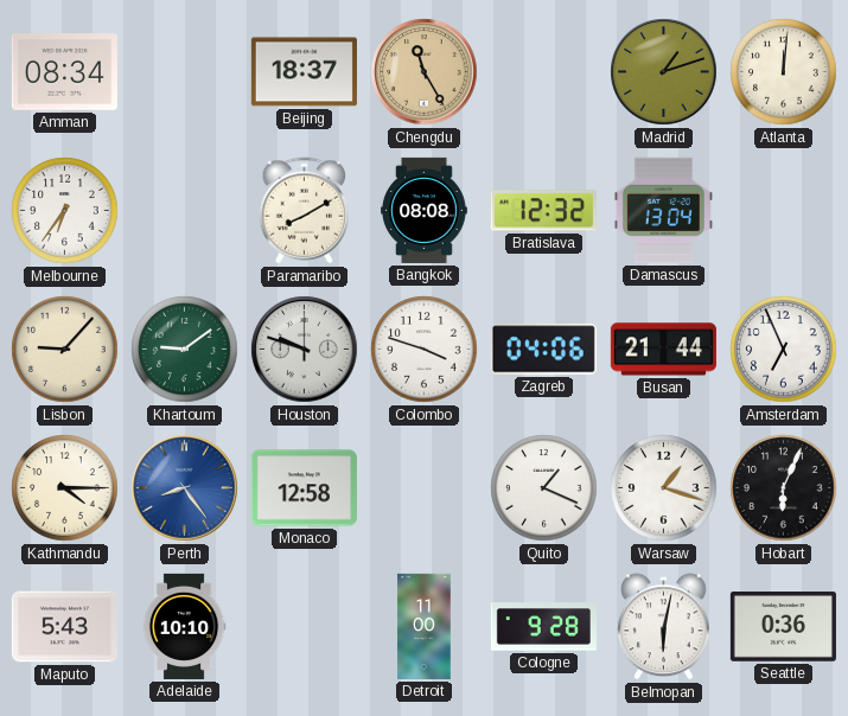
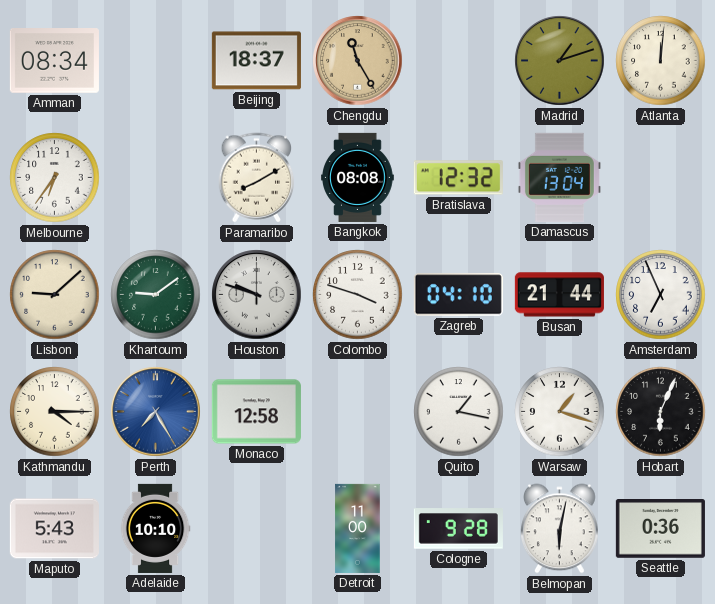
Lisbon: 9:07 -> 9:08 (55, 295)
Zagreb: 04:06 -> 04:10 (458, 295)
Perth: 8:24 -> 7:25 (156, 412)
Quito: 1:19 -> 1:17 (459, 412)
